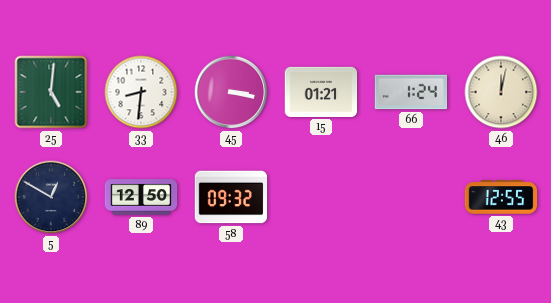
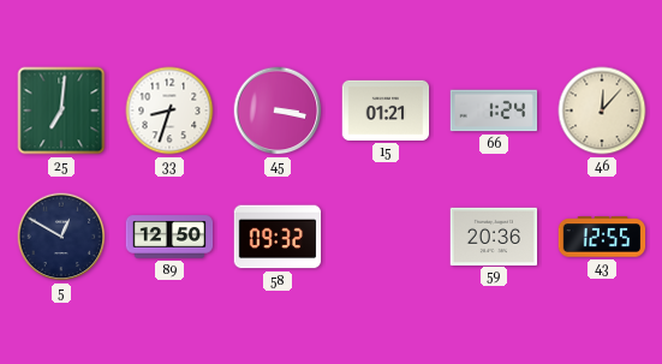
25: 5:01 -> 7:01 (61, 111)
33: 8:31 -> 8:33 (169, 111)
46: 12:02 -> 12:07 (602, 111)
59: none -> 20:36 (494, 235)
